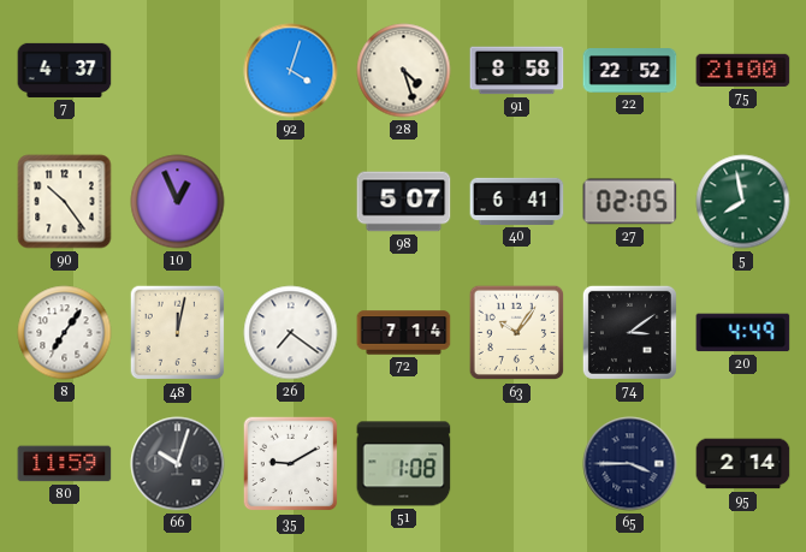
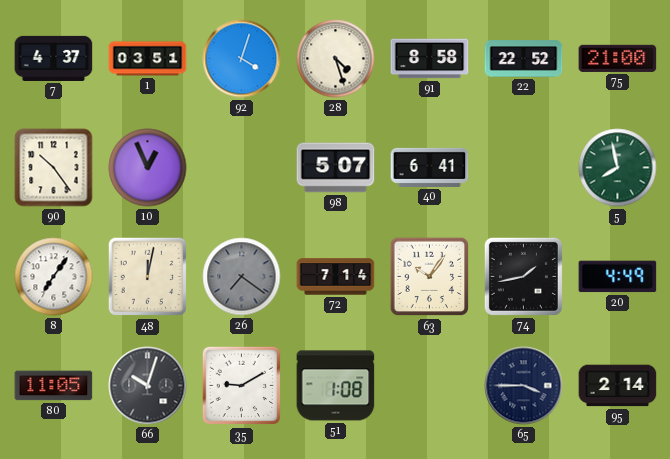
1: none -> 03:51 (148, 59)
27: 02:05 -> none (630, 202)
26 dial: white -> grey (242, 277)
74: 3:09 -> 1:43 (523, 276)
80: 11:59 -> 11:05 (54, 386)
